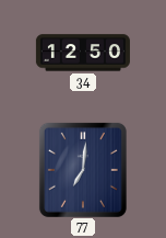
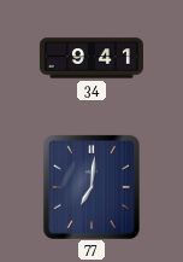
34: 12:50 -> 9:41 (91, 58)
